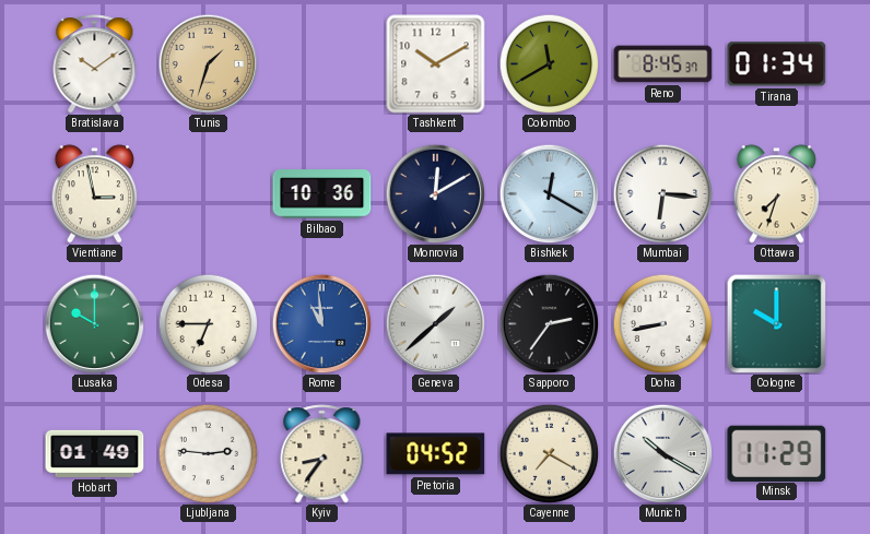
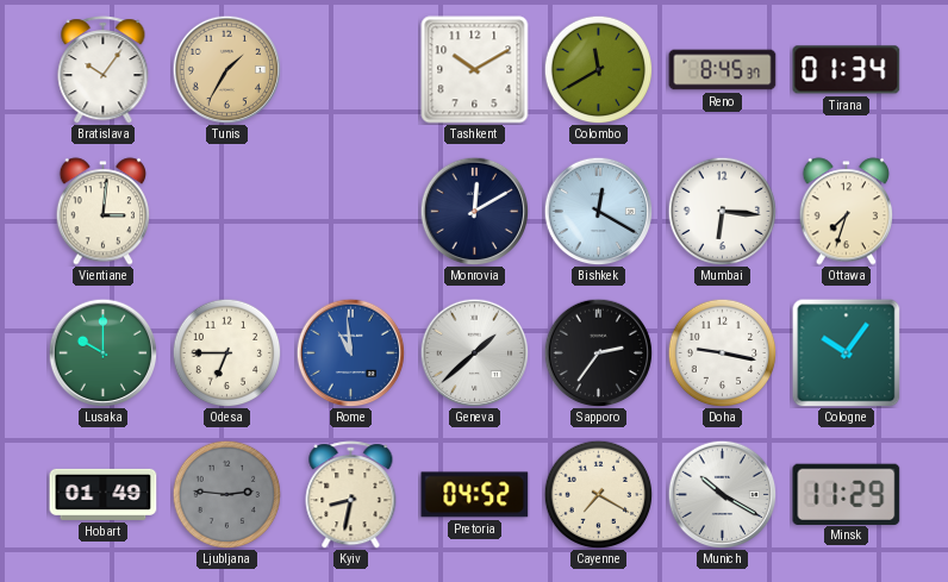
Bratislava: 10:09 -> 10:06 (104, 70)
Tunis: 1:33 -> 1:35 (226, 69)
Vientiane: 2:58 -> 3:01 (104, 212)
Bilbao: 10:36 -> none (322, 194)
Doha: 8:43 -> 9:17 (722, 352)
Cologne: 10:00 -> 10:06 (847, 353)
Ljubljana dial: white -> grey (226, 494)
Kyiv: 8:36 -> 8:32 (351, 495)
